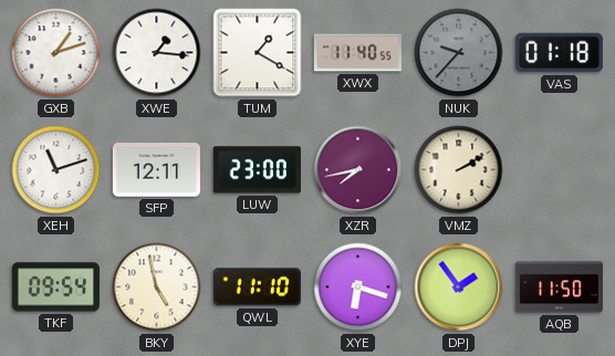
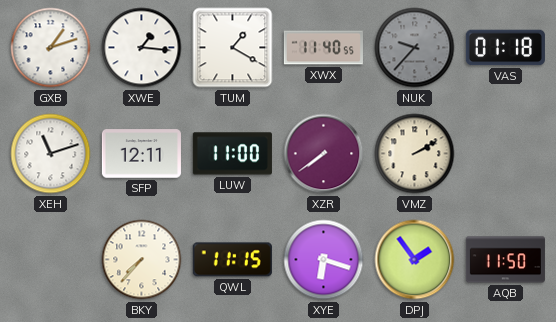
LUW: 23:00 -> 11:00 (232, 154)
XZR: 7:43 -> 7:39 (324, 154)
TKF: 09:54 -> none (55, 287)
BKY: 4:58 -> 7:37 (142, 260)
QWL: 11:10 -> 11:15 (232, 260)
